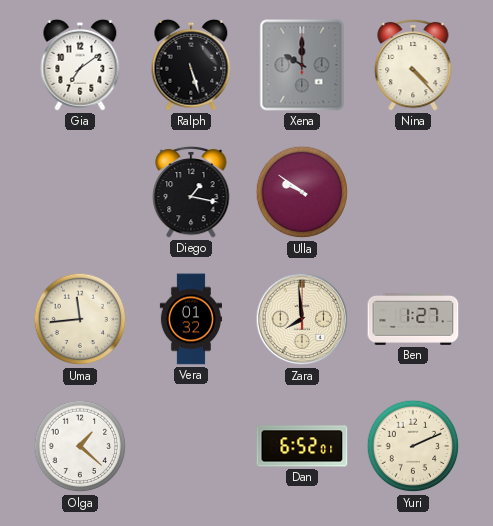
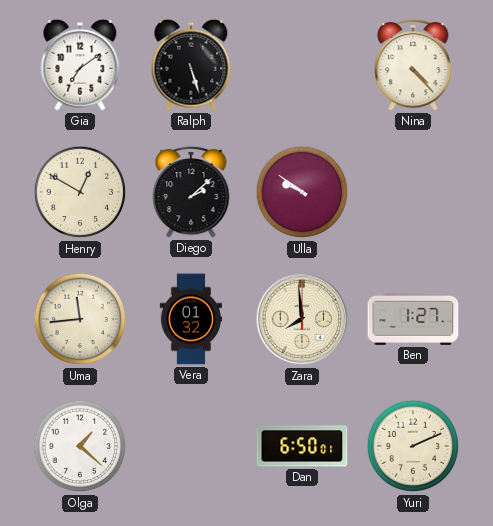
Xena: 10:00 -> none (302, 65)
Henry: none -> 12:50 (80, 192)
Diego: 1:17 -> 2:08 (191, 192)
Dan: 6:52 -> 6:50 (302, 446)
